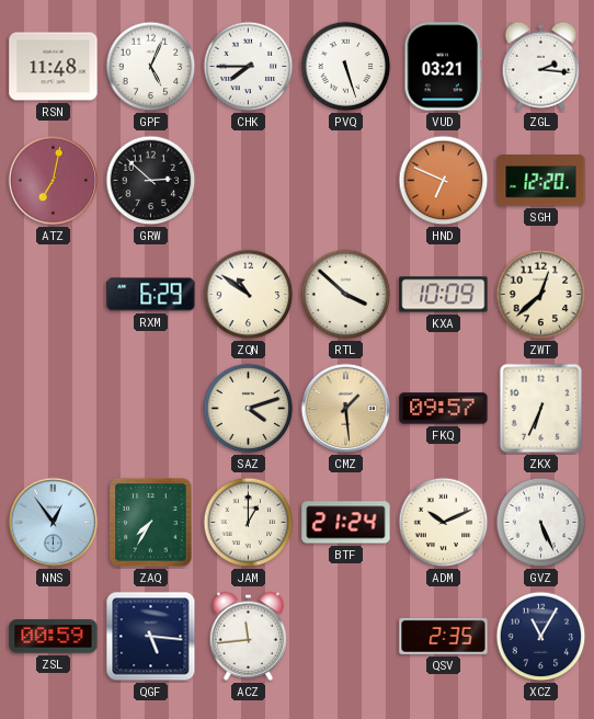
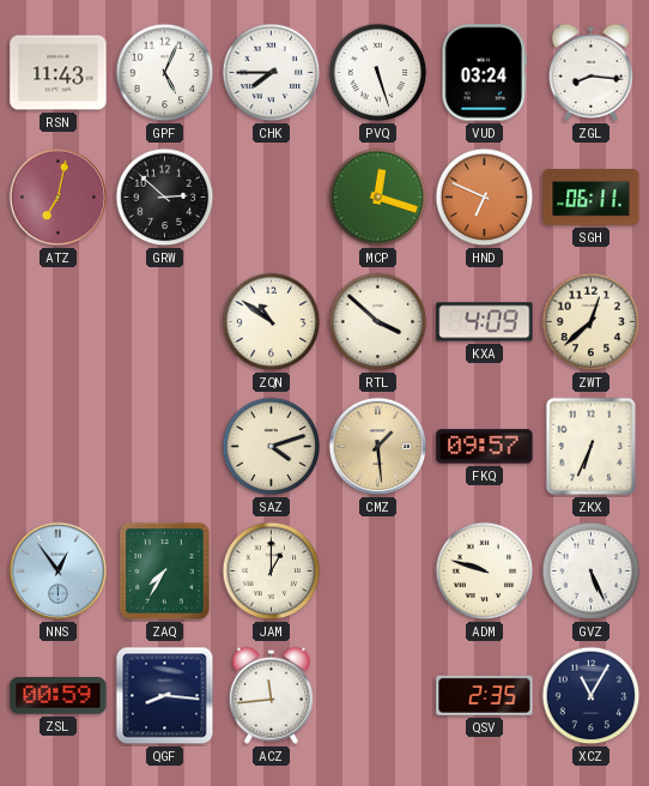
RSN: 11:48 -> 11:43 (59, 73)
VUD: 03:21 -> 03:24 (484, 73)
ZGL: 2:16 -> 8:16 (590, 72)
MCP: none -> 12:18 (378, 198)
SGH: 12:20 -> 06:11 (592, 198)
RXM: 6:29 -> none (151, 295)
KXA: 10:09 -> 4:09 (485, 322)
BTF: 21:24 -> none (346, 523)
ADM: 10:11 -> 9:48 (485, 572)
QGF: 5:16 -> 8:16 (165, 696)
